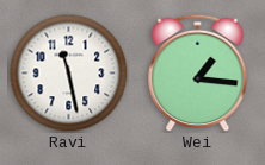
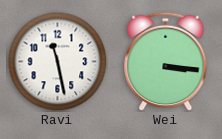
Wei: 1:16 -> 3:16 (166, 61)
